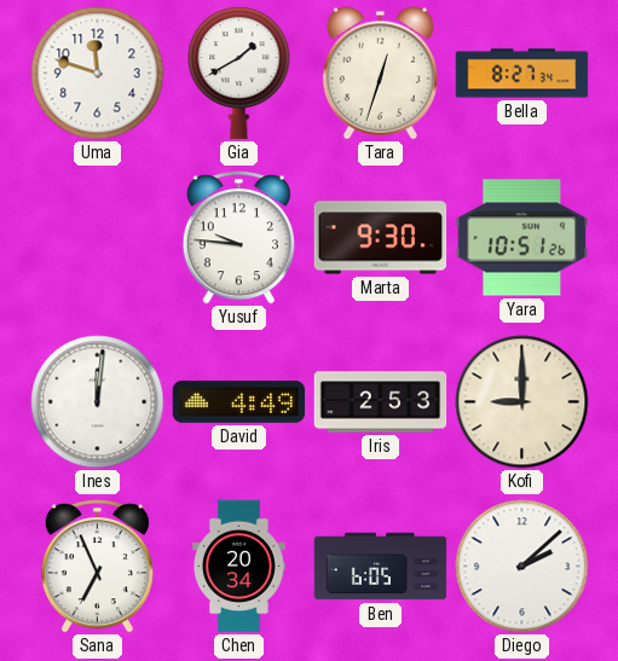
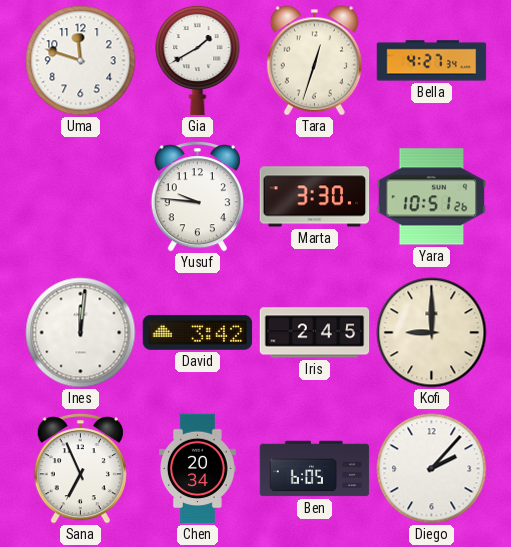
Bella: 8:27 -> 4:27 (432, 61)
Marta: 9:30 -> 3:30 (315, 197)
David: 4:49 -> 3:42 (198, 333)
Iris: 2:53 -> 2:45 (315, 333)
Diego: 2:08 -> 2:07 (432, 469)
